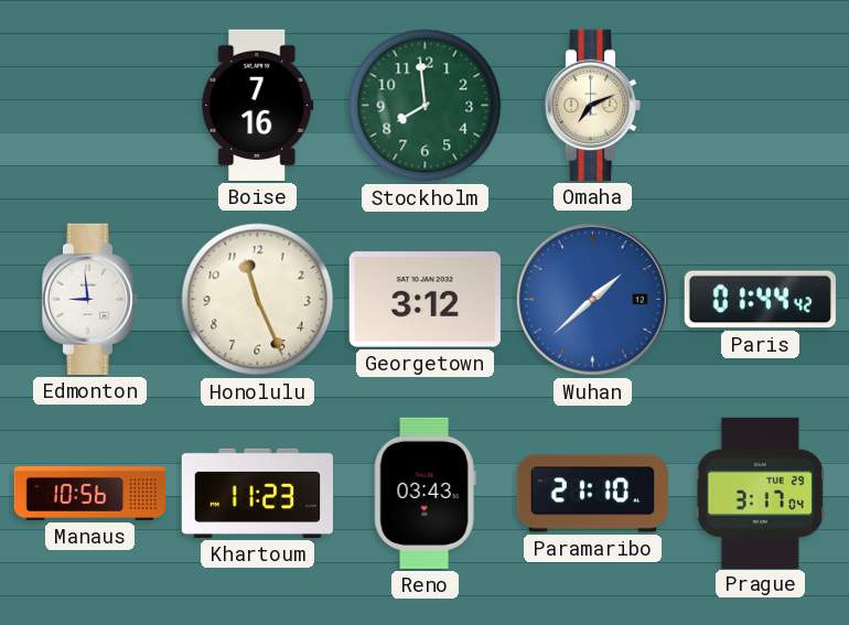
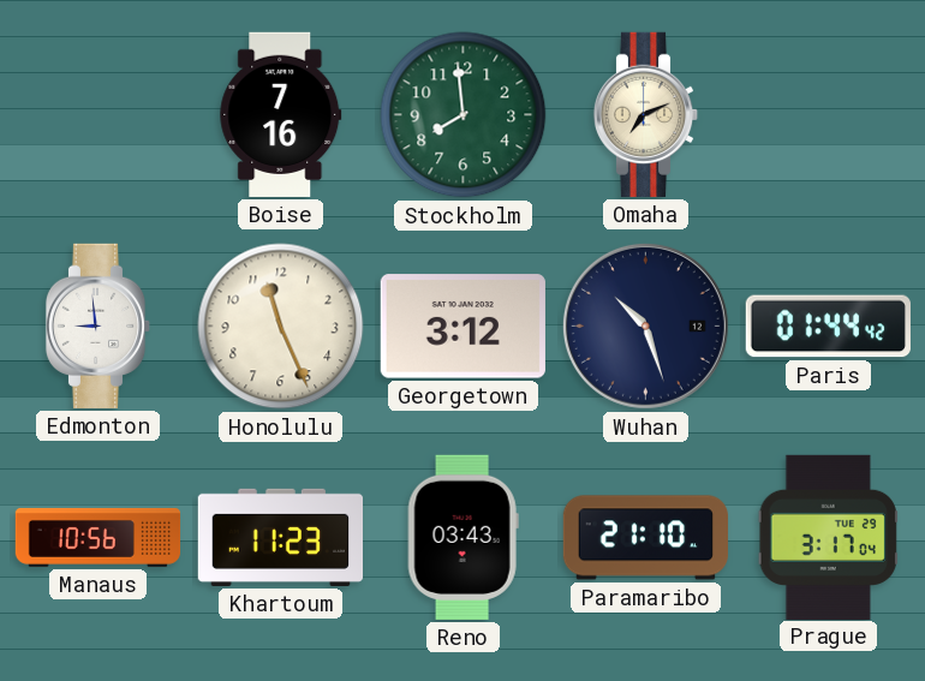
Wuhan: 1:38 -> 10:27 (645, 325)
Wuhan dial: blue -> navy (645, 325)
